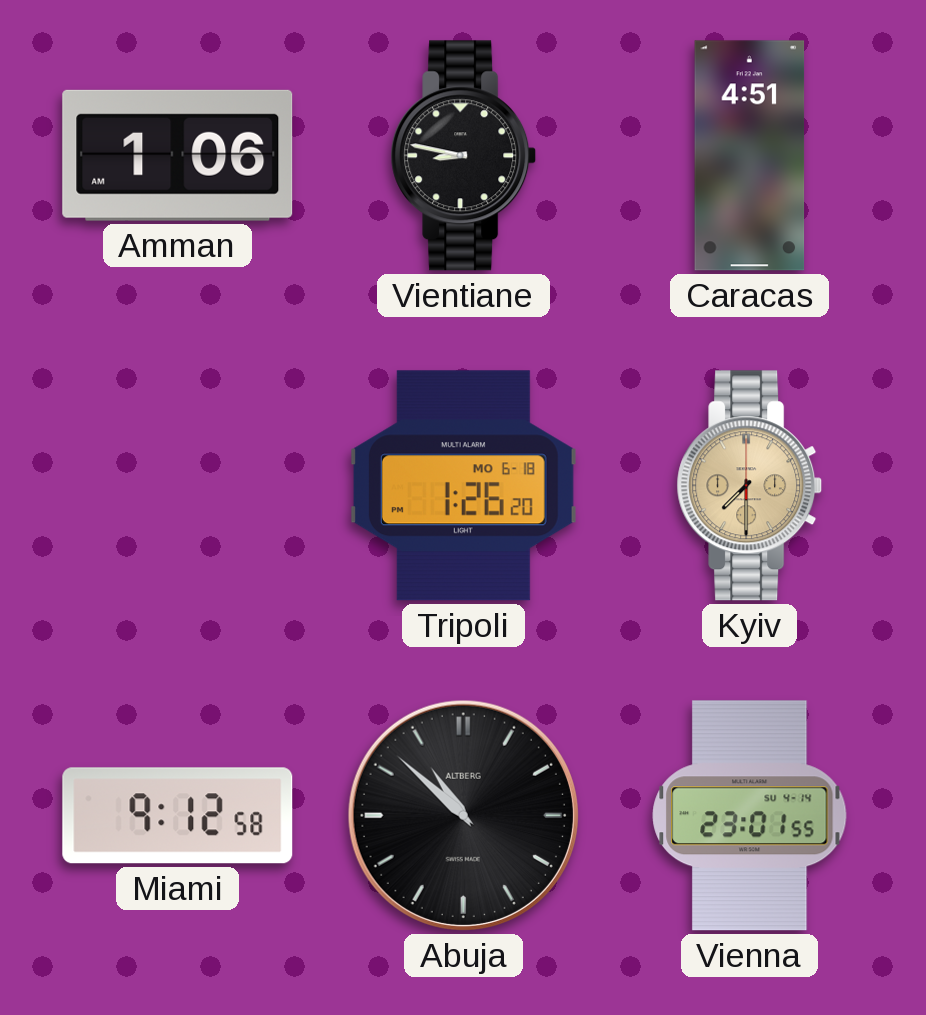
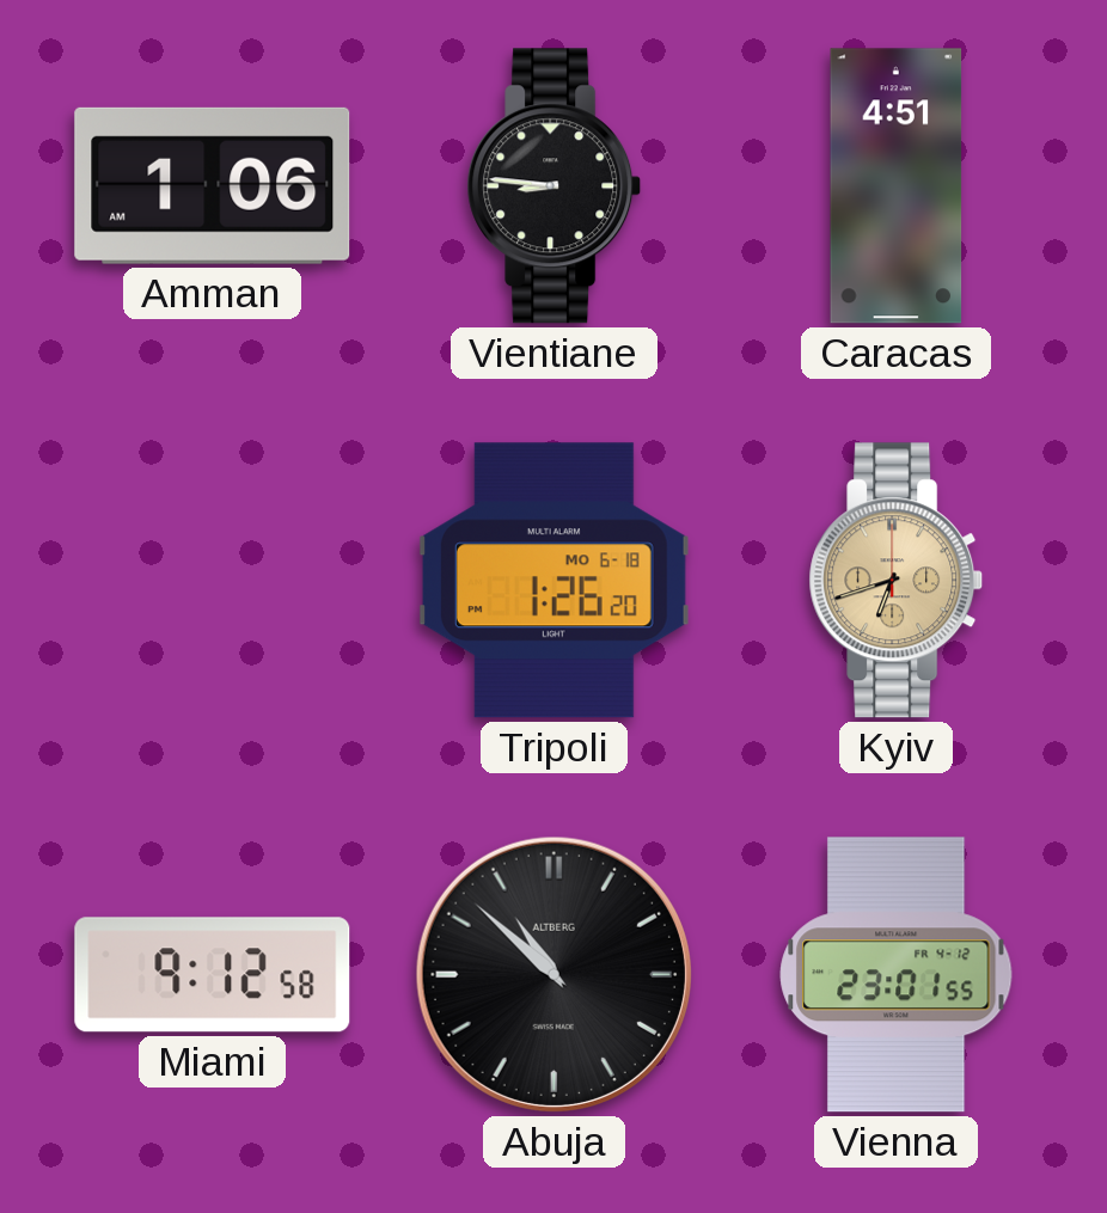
Vientiane: 8:47 -> 8:46 (555, 186)
Kyiv: 7:30 -> 6:42 (897, 581)
Vienna date: SU 4-14 -> FR 4-12 (897, 975)
